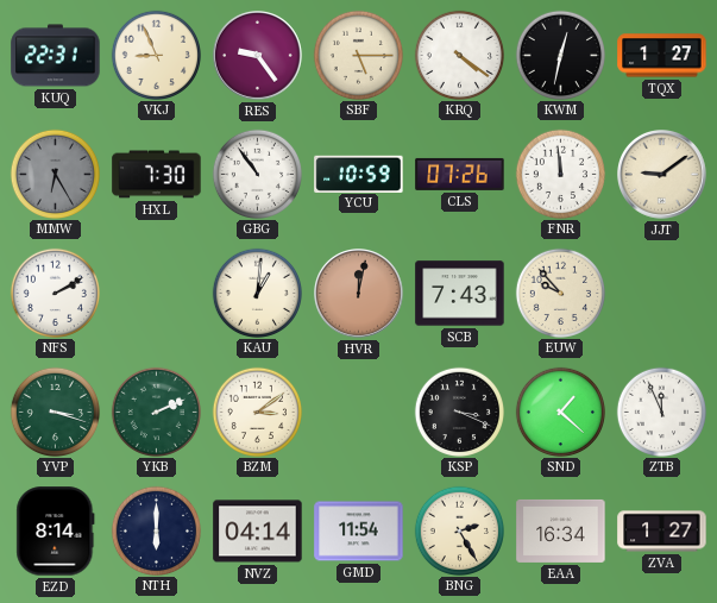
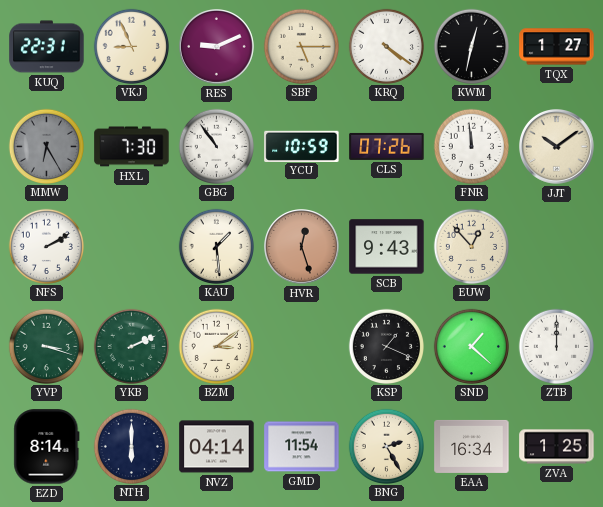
RES: 9:24 -> 9:11 (217, 47)
JJT: 9:09 -> 10:09 (557, 147)
KAU: 1:01 -> 1:29 (216, 246)
HVR: 12:02 -> 12:27 (302, 247)
SCB: 7:43 -> 9:43 (387, 247)
EUW: 9:53 -> 12:53 (471, 246)
KSP: 3:19 -> 1:19 (386, 346)
ZTB: 11:56 -> 12:00 (556, 346)
ZVA: 1:27 -> 1:25 (557, 447)
